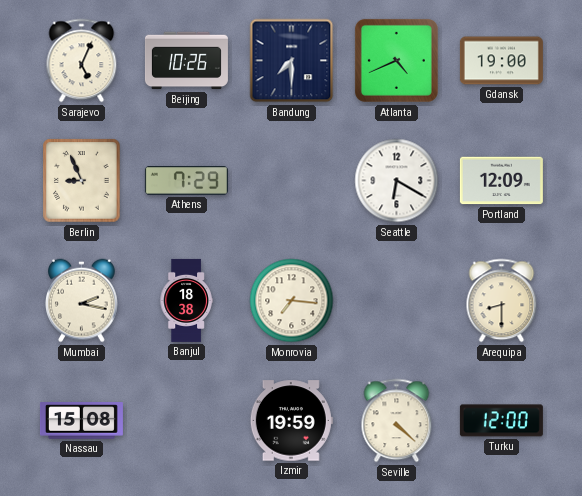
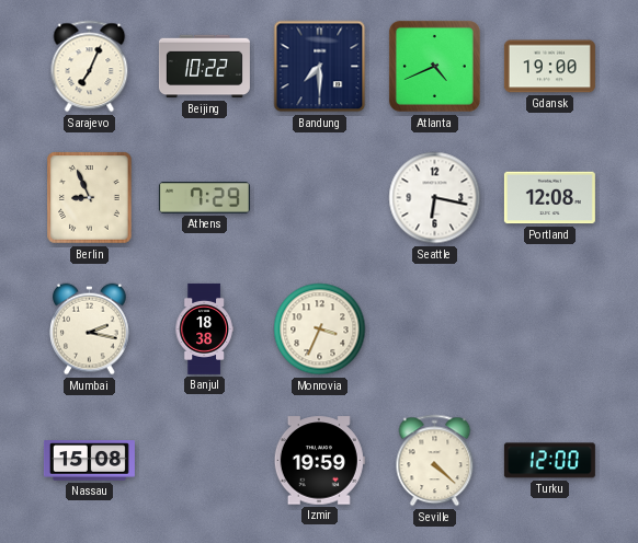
Sarajevo: 5:04 -> 7:04 (90, 67)
Beijing: 10:26 -> 10:22 (204, 67)
Seattle: 6:20 -> 6:17 (435, 198)
Portland: 12:09 -> 12:08 (549, 198)
Monrovia: 7:16 -> 3:34 (320, 330)
Arequipa: 8:30 -> none (502, 301)
